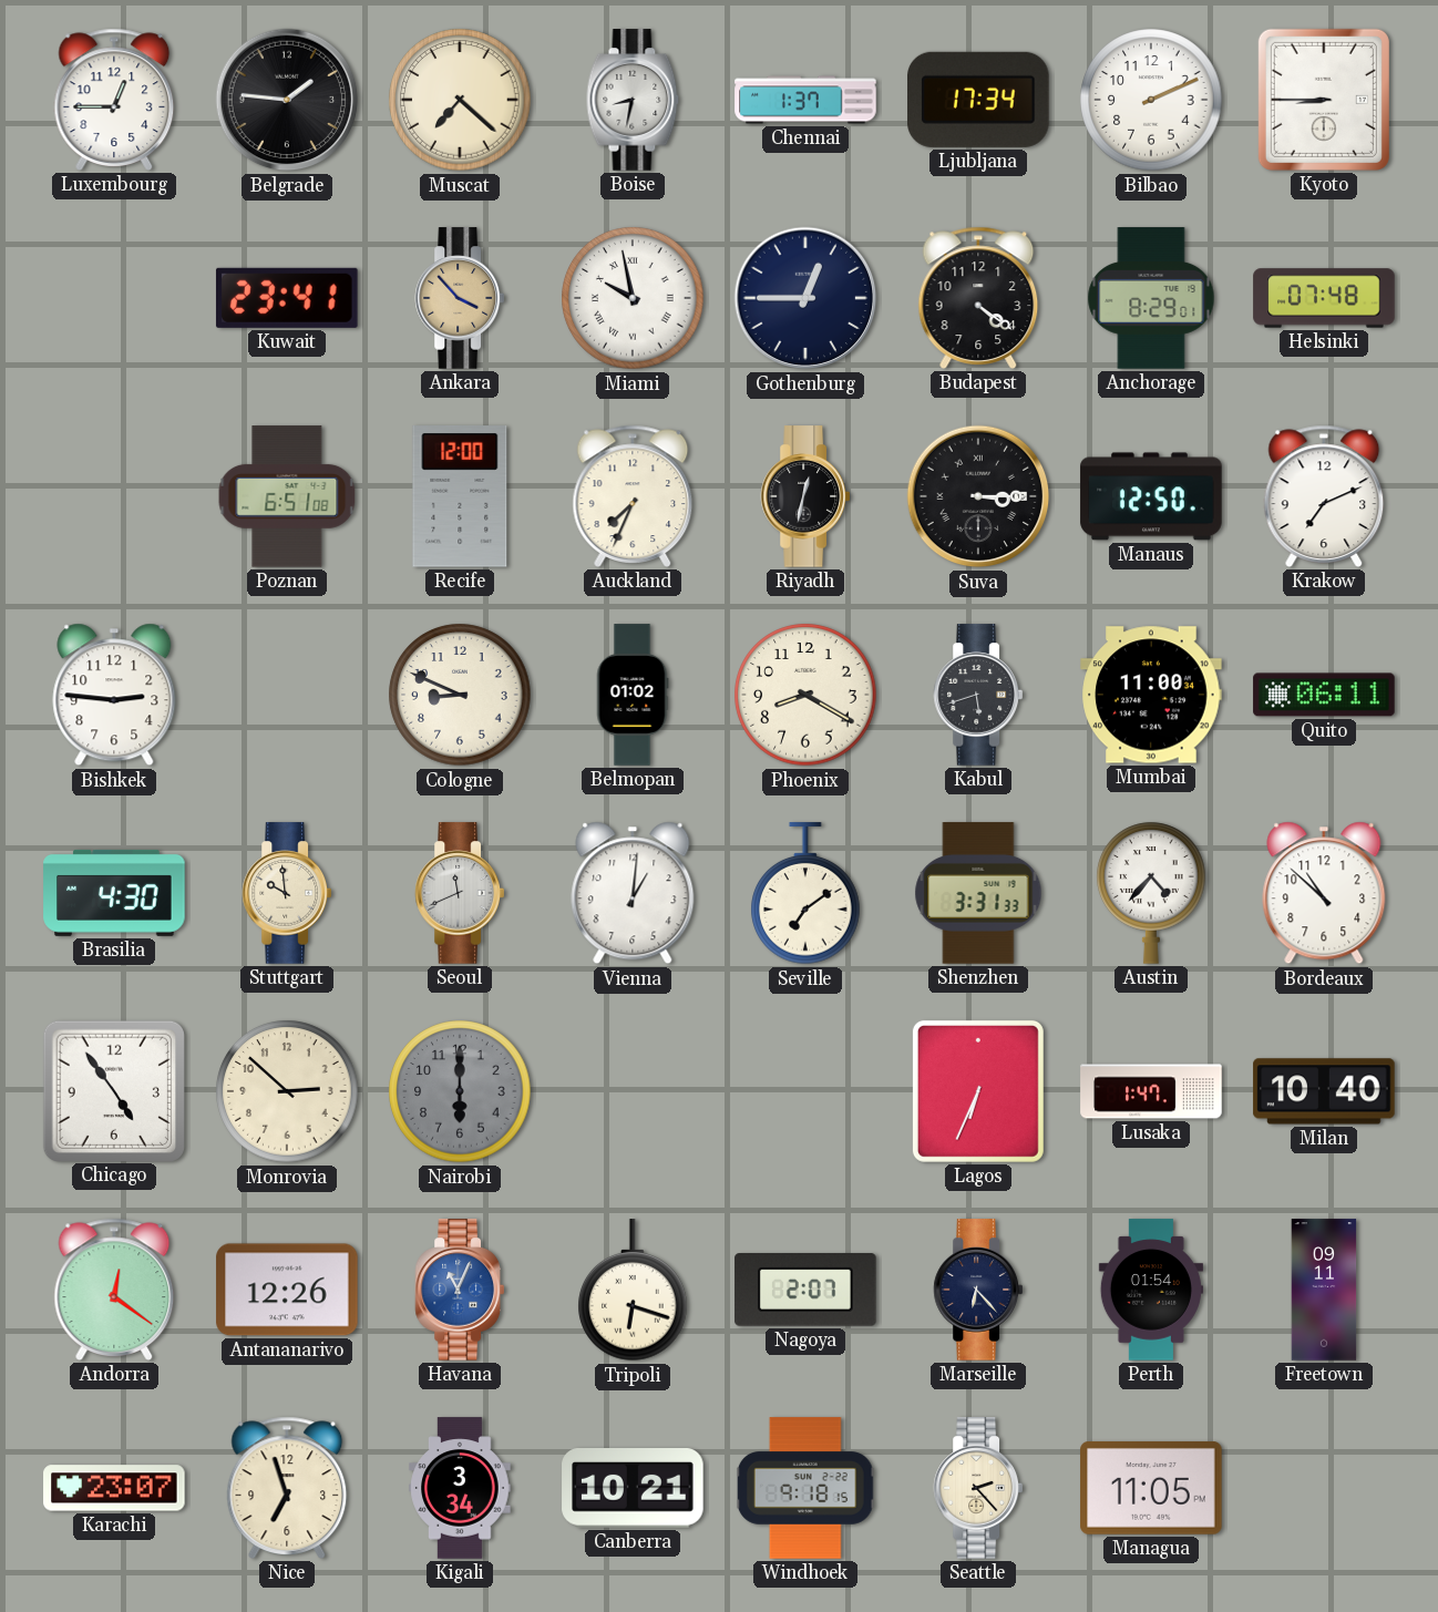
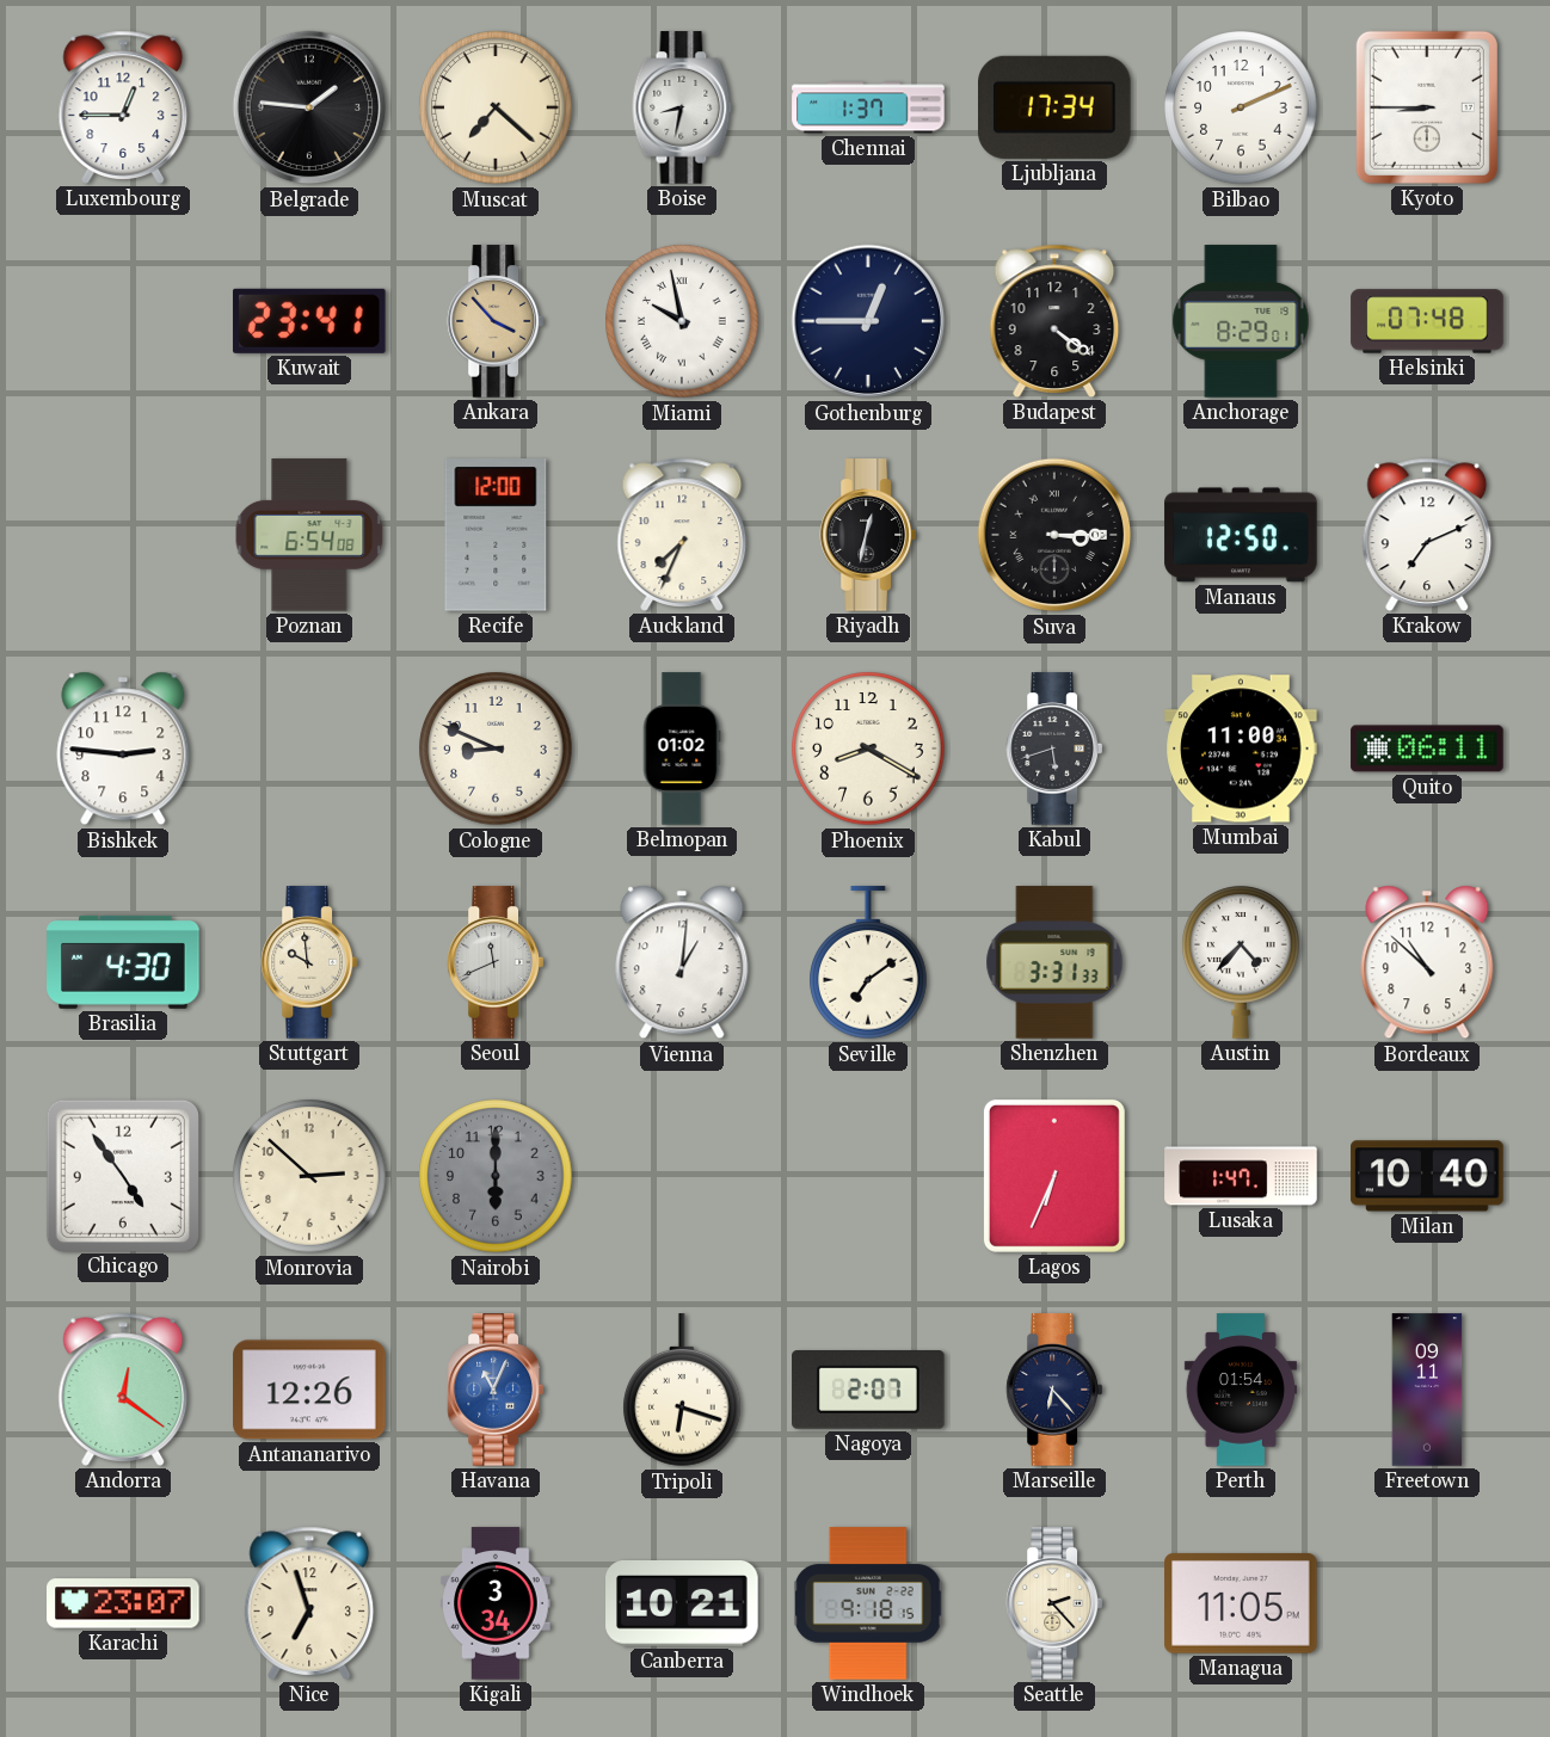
Poznan: 6:51 -> 6:54 (309, 535)
